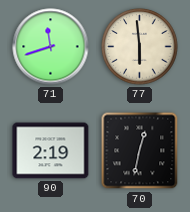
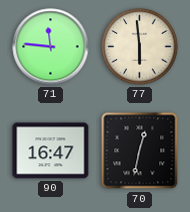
71: 11:42 -> 11:46 (51, 47)
90: 2:19 -> 16:47 (51, 151)
